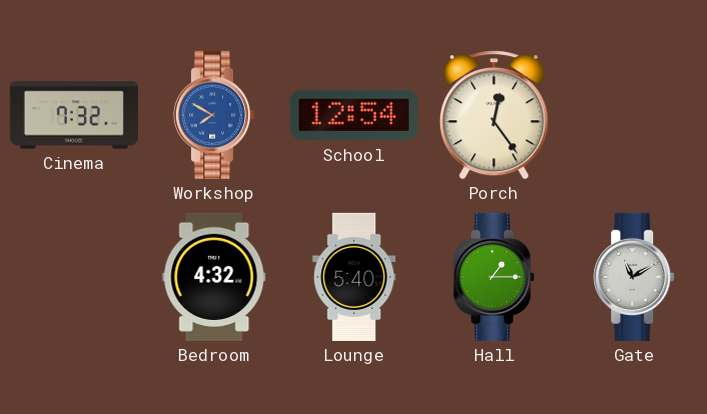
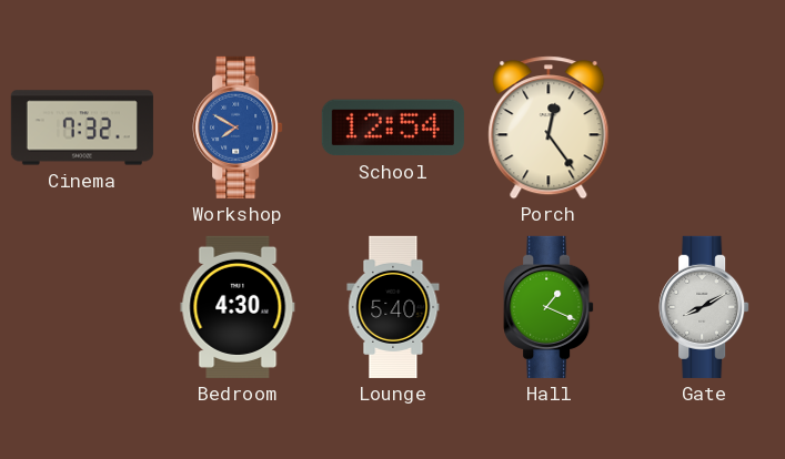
Bedroom: 4:32 -> 4:30 (238, 307)
Hall: 1:15 -> 1:19 (549, 307)
Gate: 11:10 -> 8:10 (704, 307)
